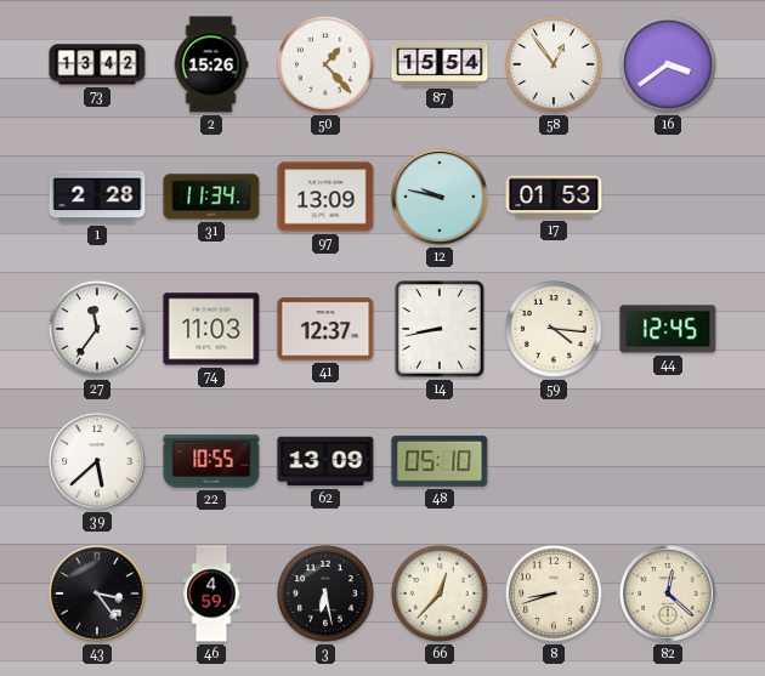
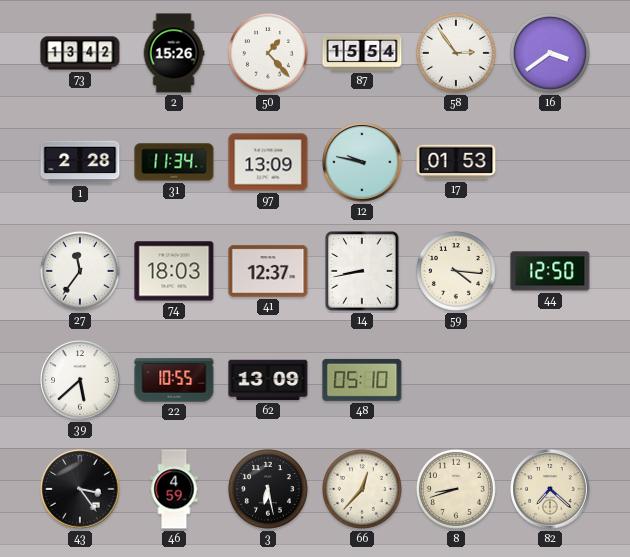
58: 12:54 -> 2:54 (456, 53)
74: 11:03 -> 18:03 (174, 271)
44: 12:45 -> 12:50 (550, 271)
82: 12:22 -> 7:22 (550, 489)
